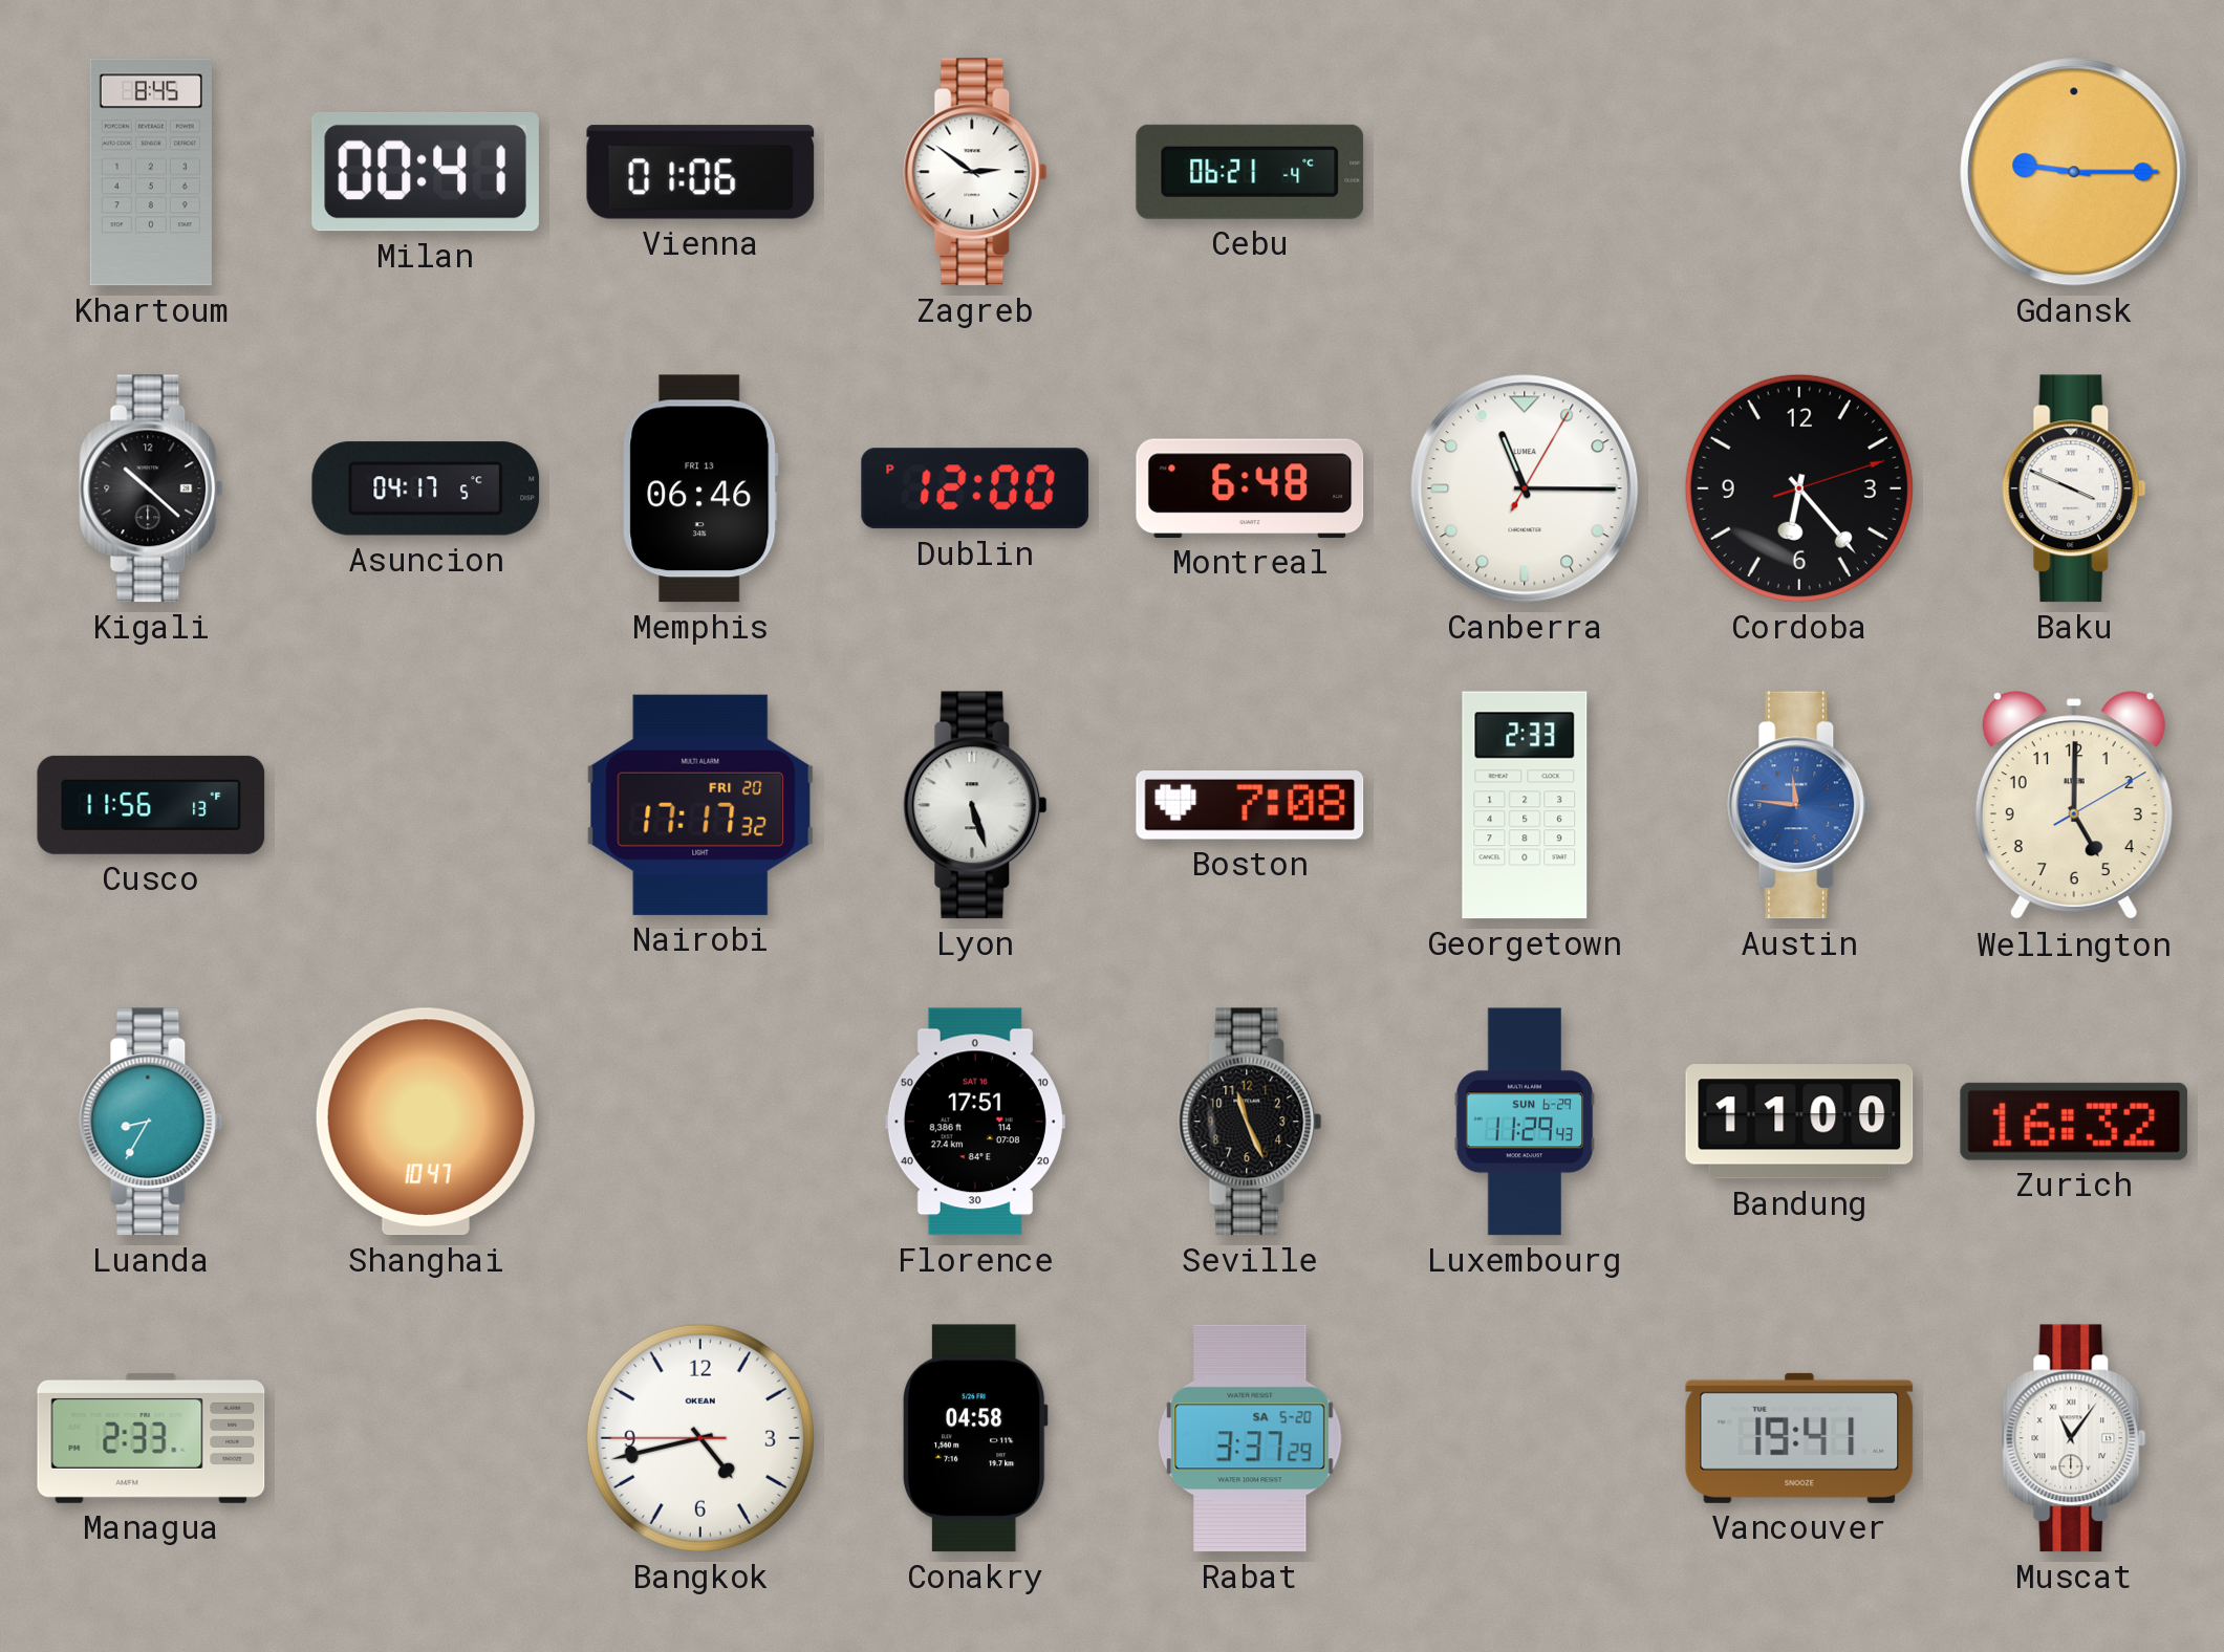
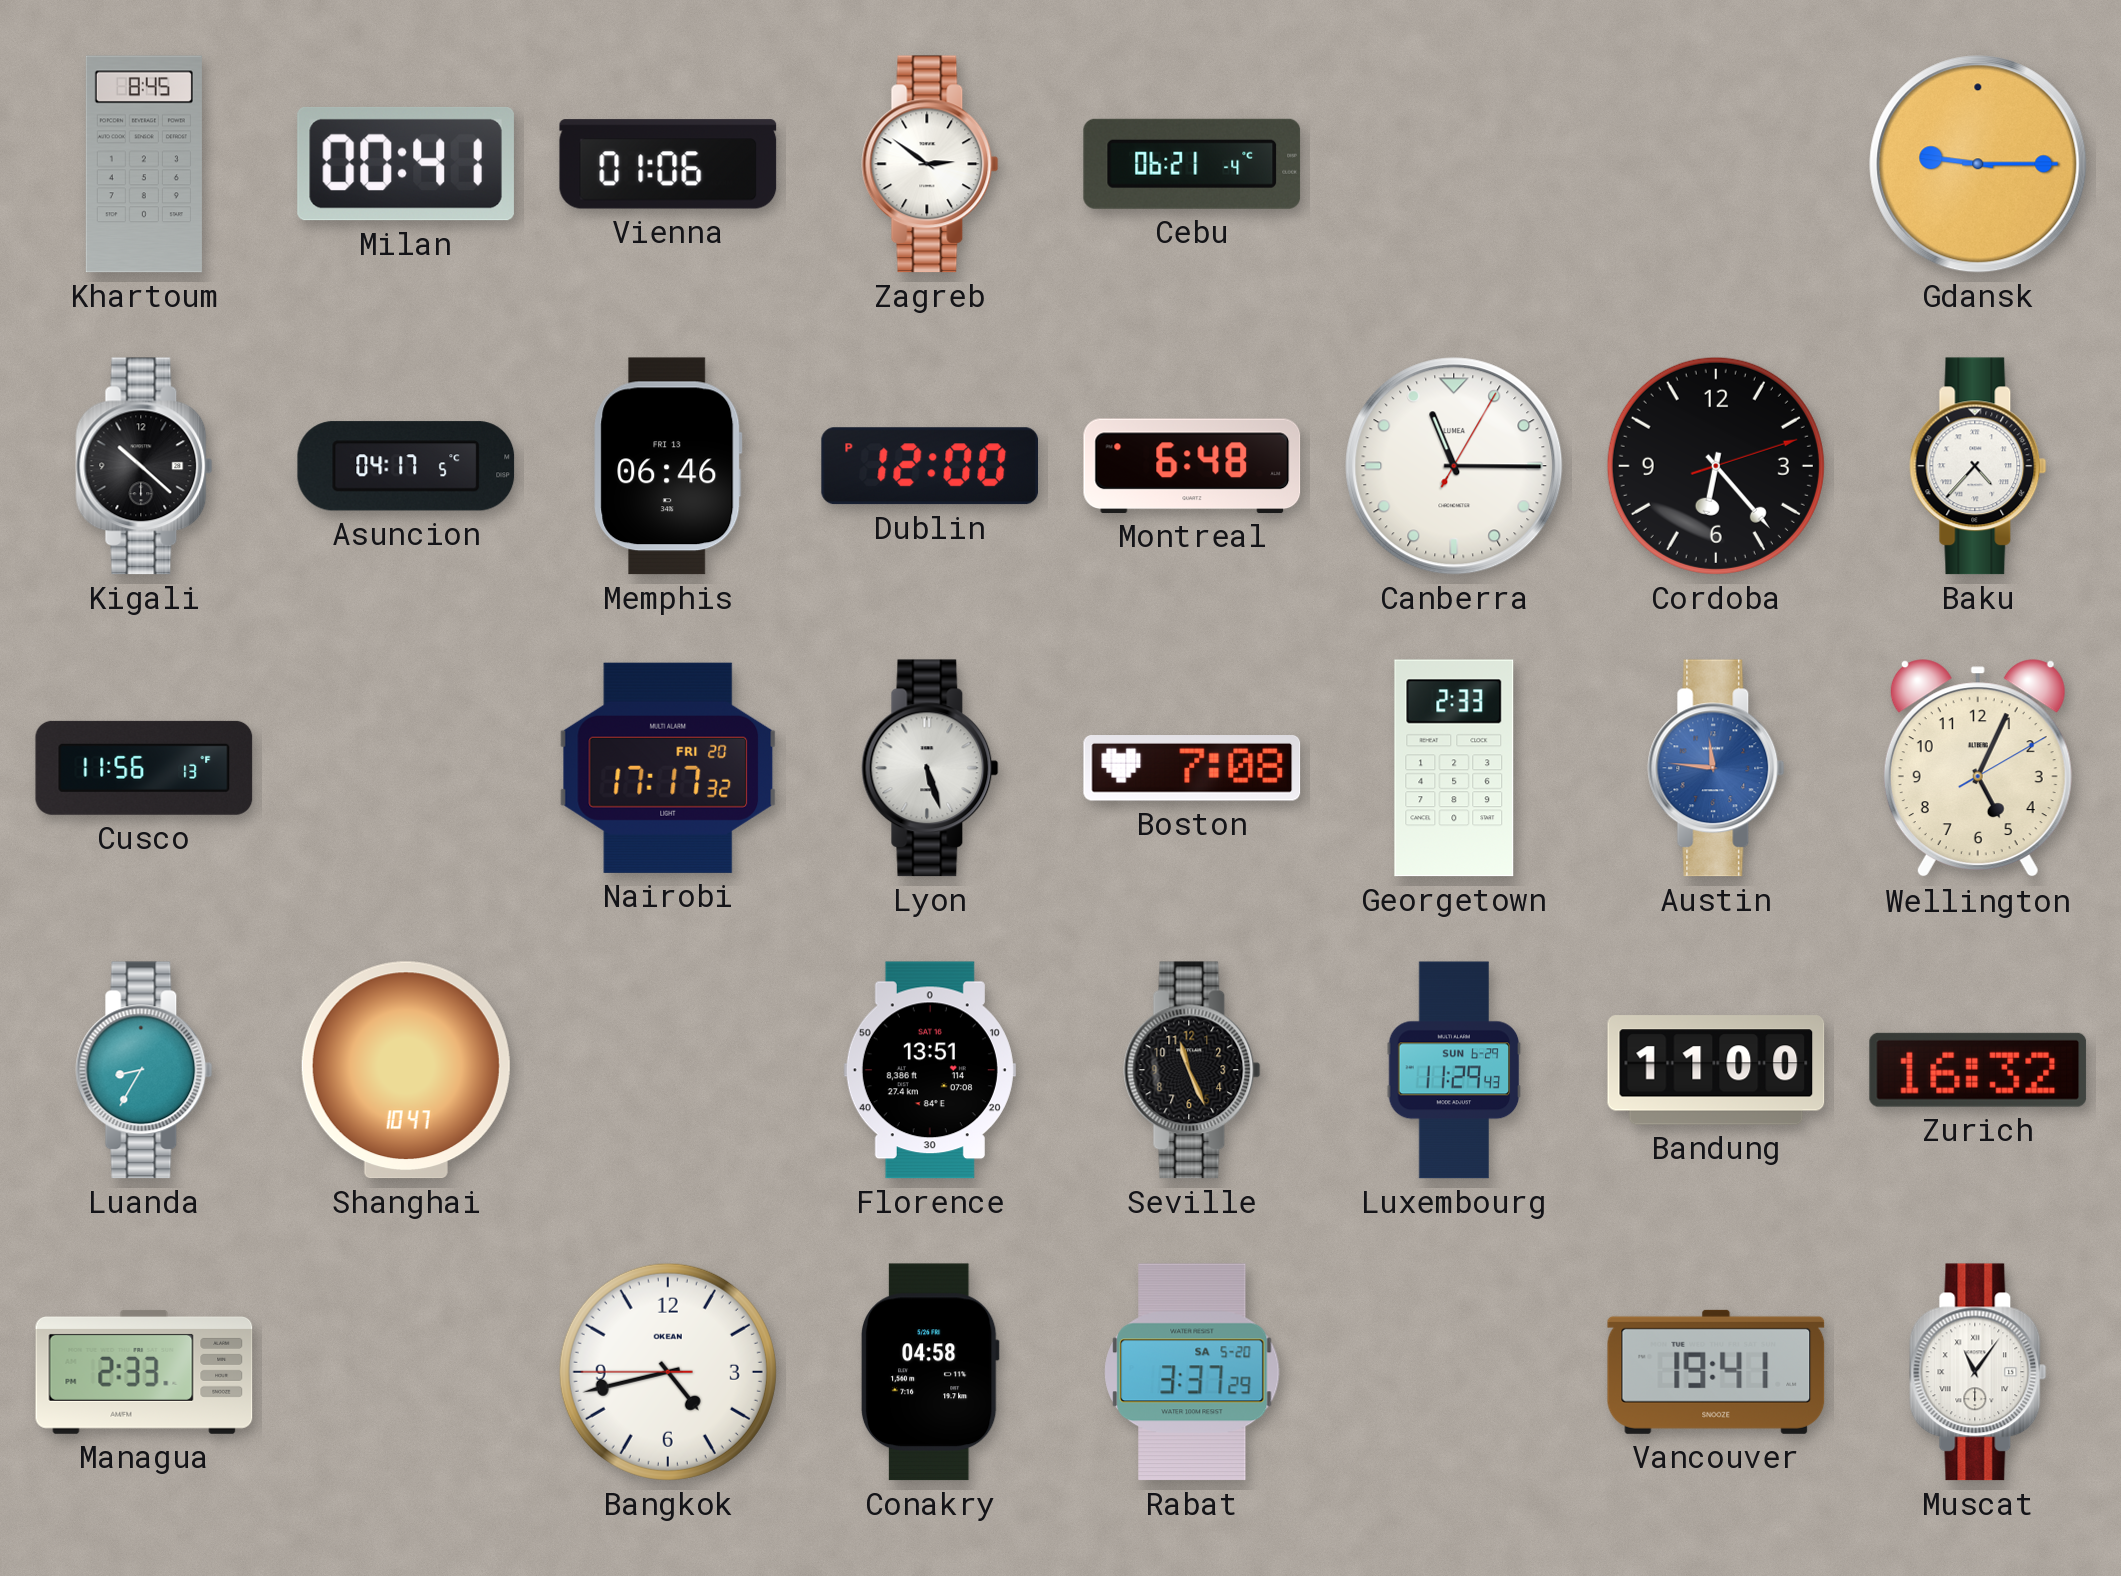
Baku: 3:49 -> 4:37 (1978, 466)
Wellington: 5:00 -> 5:04 (1978, 769)
Florence: 17:51 -> 13:51 (930, 1070)
